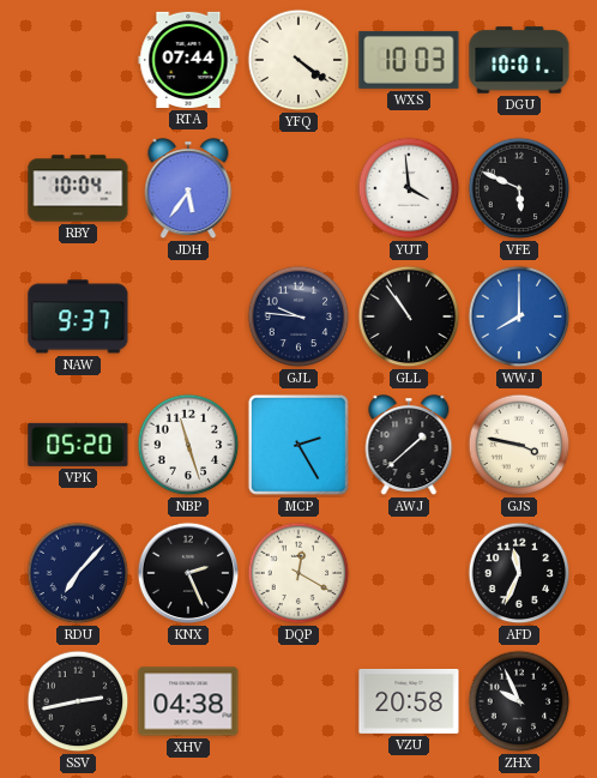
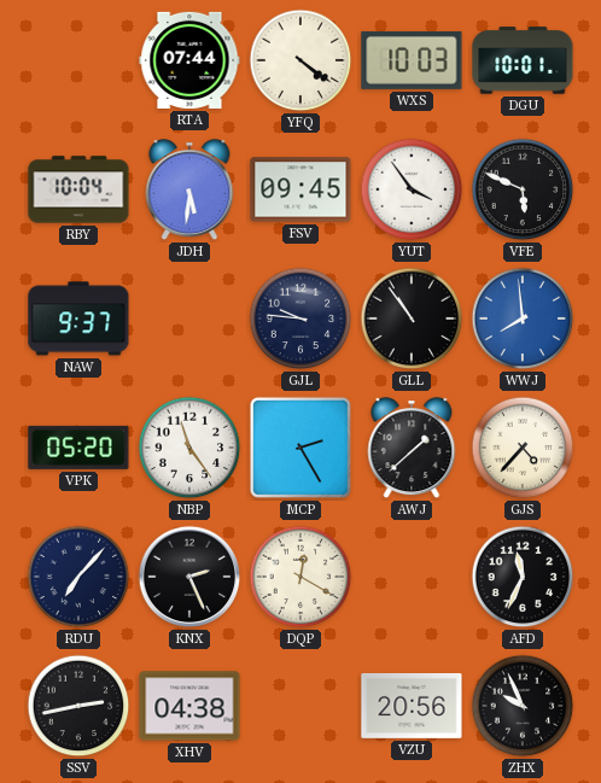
JDH: 5:36 -> 5:31 (189, 191)
FSV: none -> 09:45 (300, 189)
YUT: 3:59 -> 3:54 (412, 189)
WWJ: 8:00 -> 7:59 (523, 319)
NBP: 11:27 -> 11:24 (189, 448)
GJS: 3:47 -> 4:37 (523, 448)
VZU: 20:58 -> 20:56 (412, 706)
